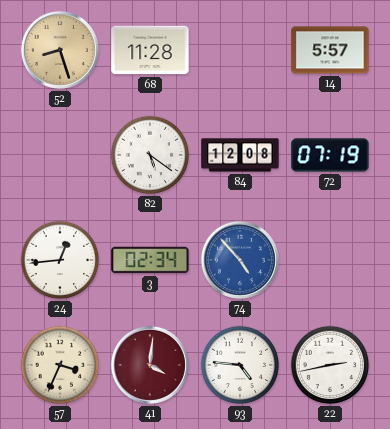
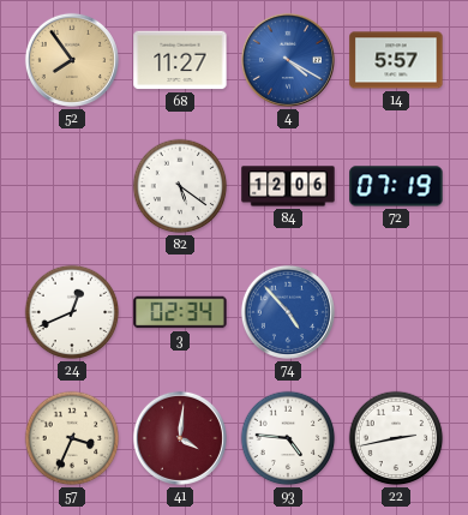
52: 8:27 -> 7:54 (72, 60)
68: 11:28 -> 11:27 (180, 60)
4: none -> 4:20 (288, 60)
84: 12:08 -> 12:06 (288, 186)
24: 12:44 -> 12:41 (72, 312)
